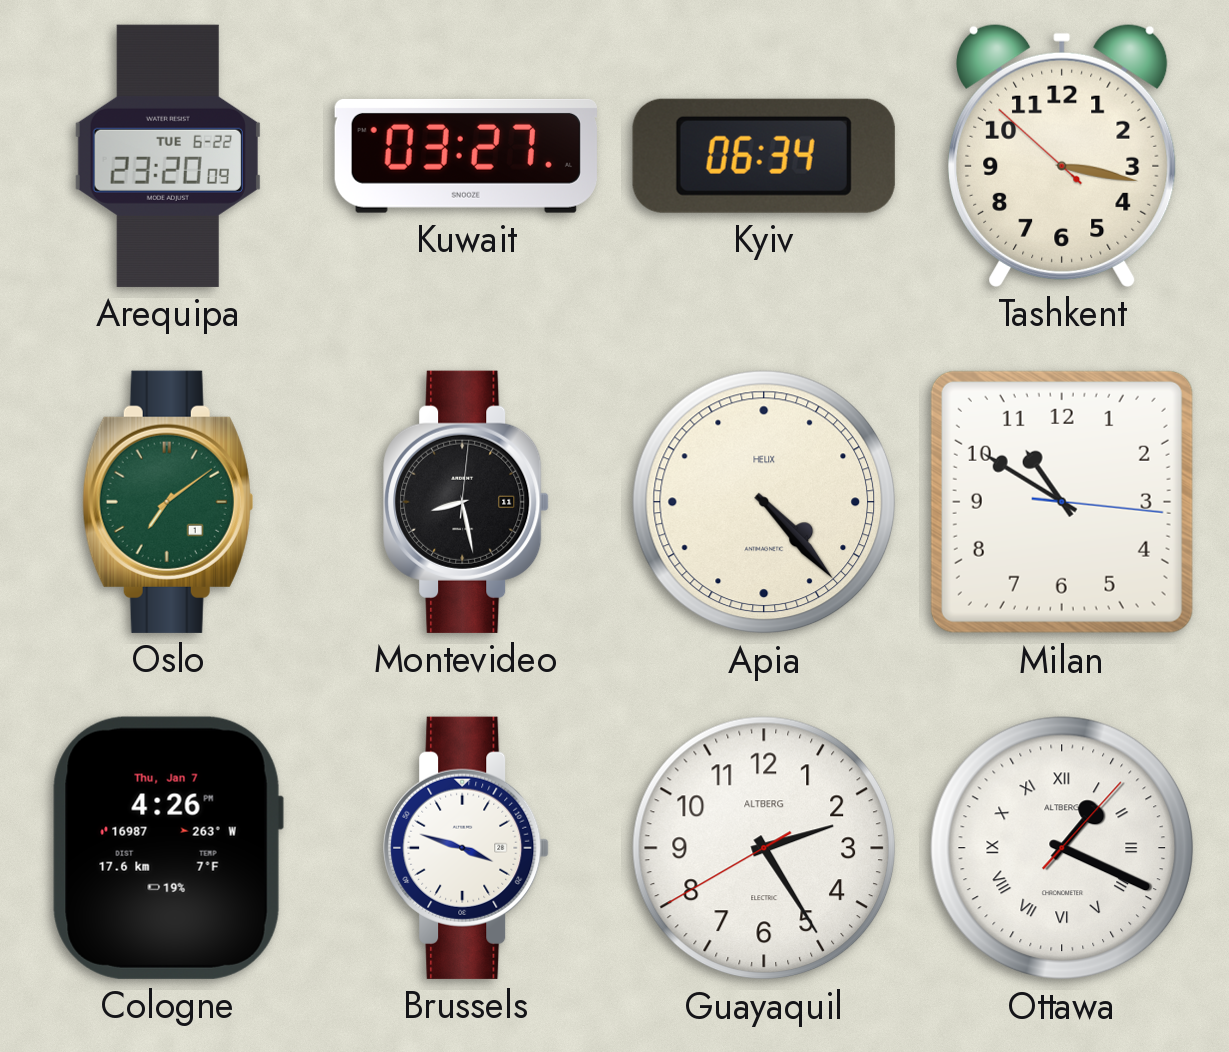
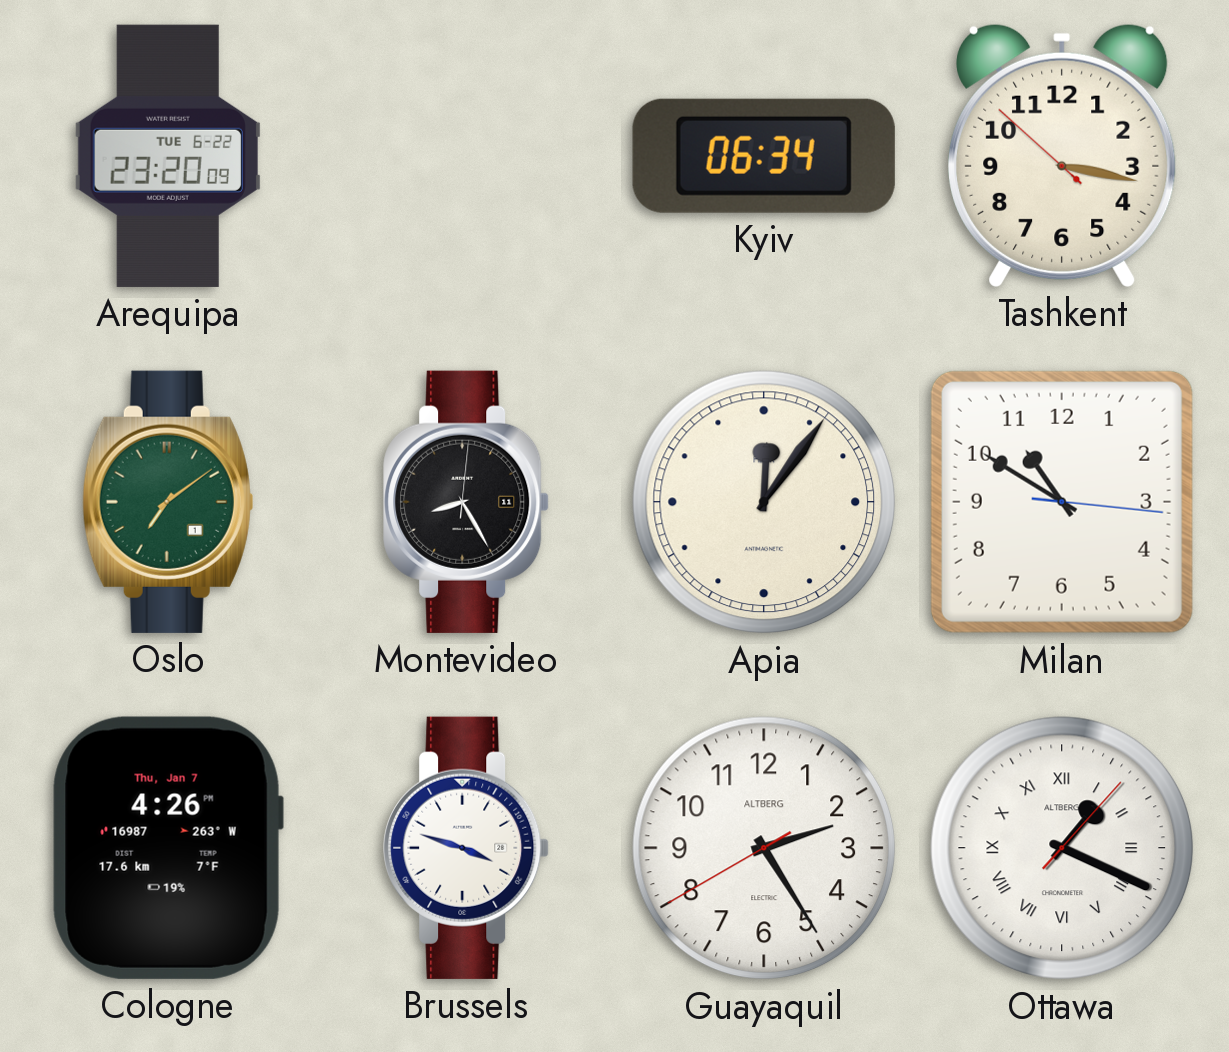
Kuwait: 03:27 -> none (466, 156)
Montevideo: 8:28 -> 8:25 (466, 502)
Apia: 4:23 -> 12:06 (764, 502)
